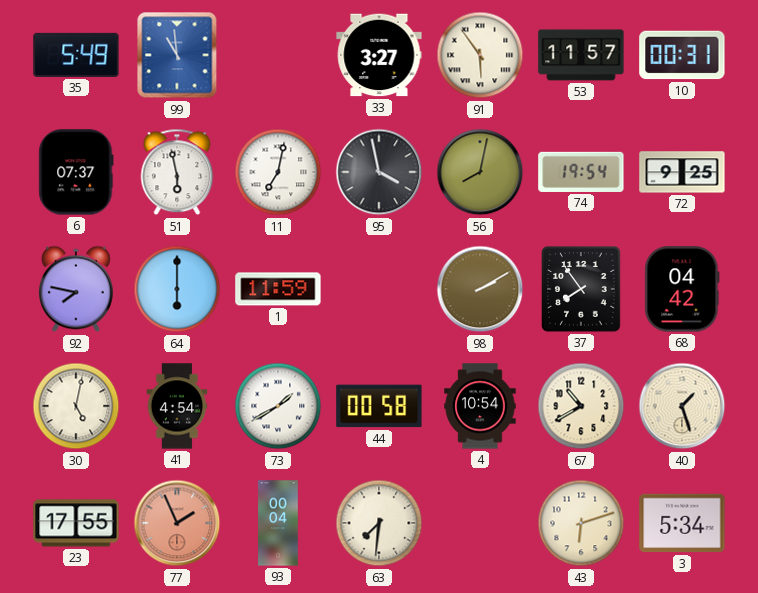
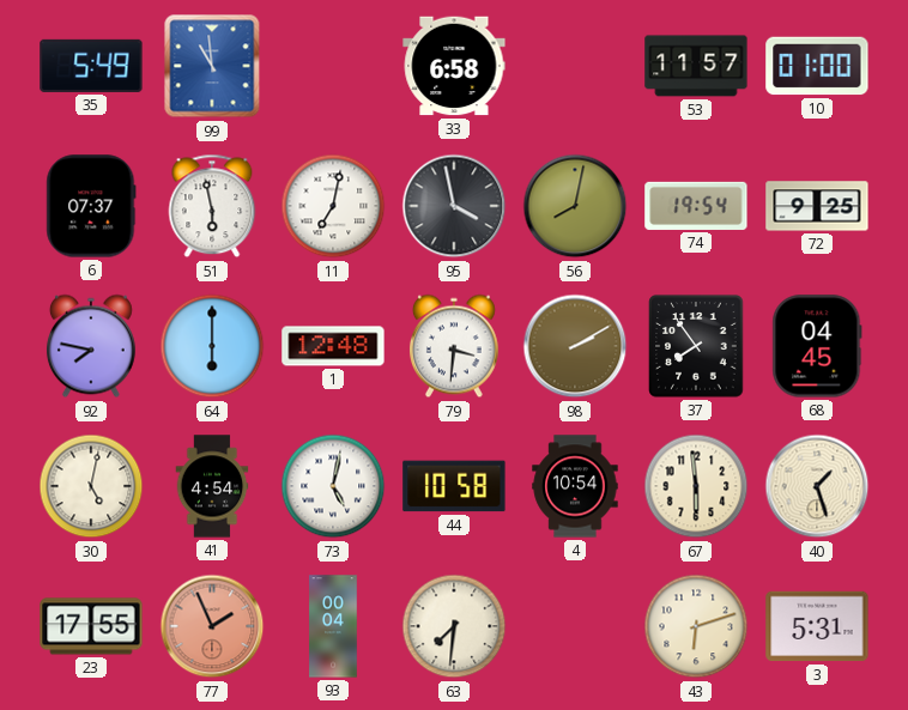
33: 3:27 -> 6:58 (454, 66)
91: 5:54 -> none (480, 55)
10: 00:31 -> 01:00 (817, 66)
1: 11:59 -> 12:48 (333, 346)
79: none -> 3:31 (454, 346)
68: 04:42 -> 04:45 (817, 346)
73: 1:40 -> 5:02 (333, 486)
44: 00:58 -> 10:58 (454, 486)
67: 10:40 -> 5:59 (696, 486)
3: 5:34 -> 5:31 (817, 626)
